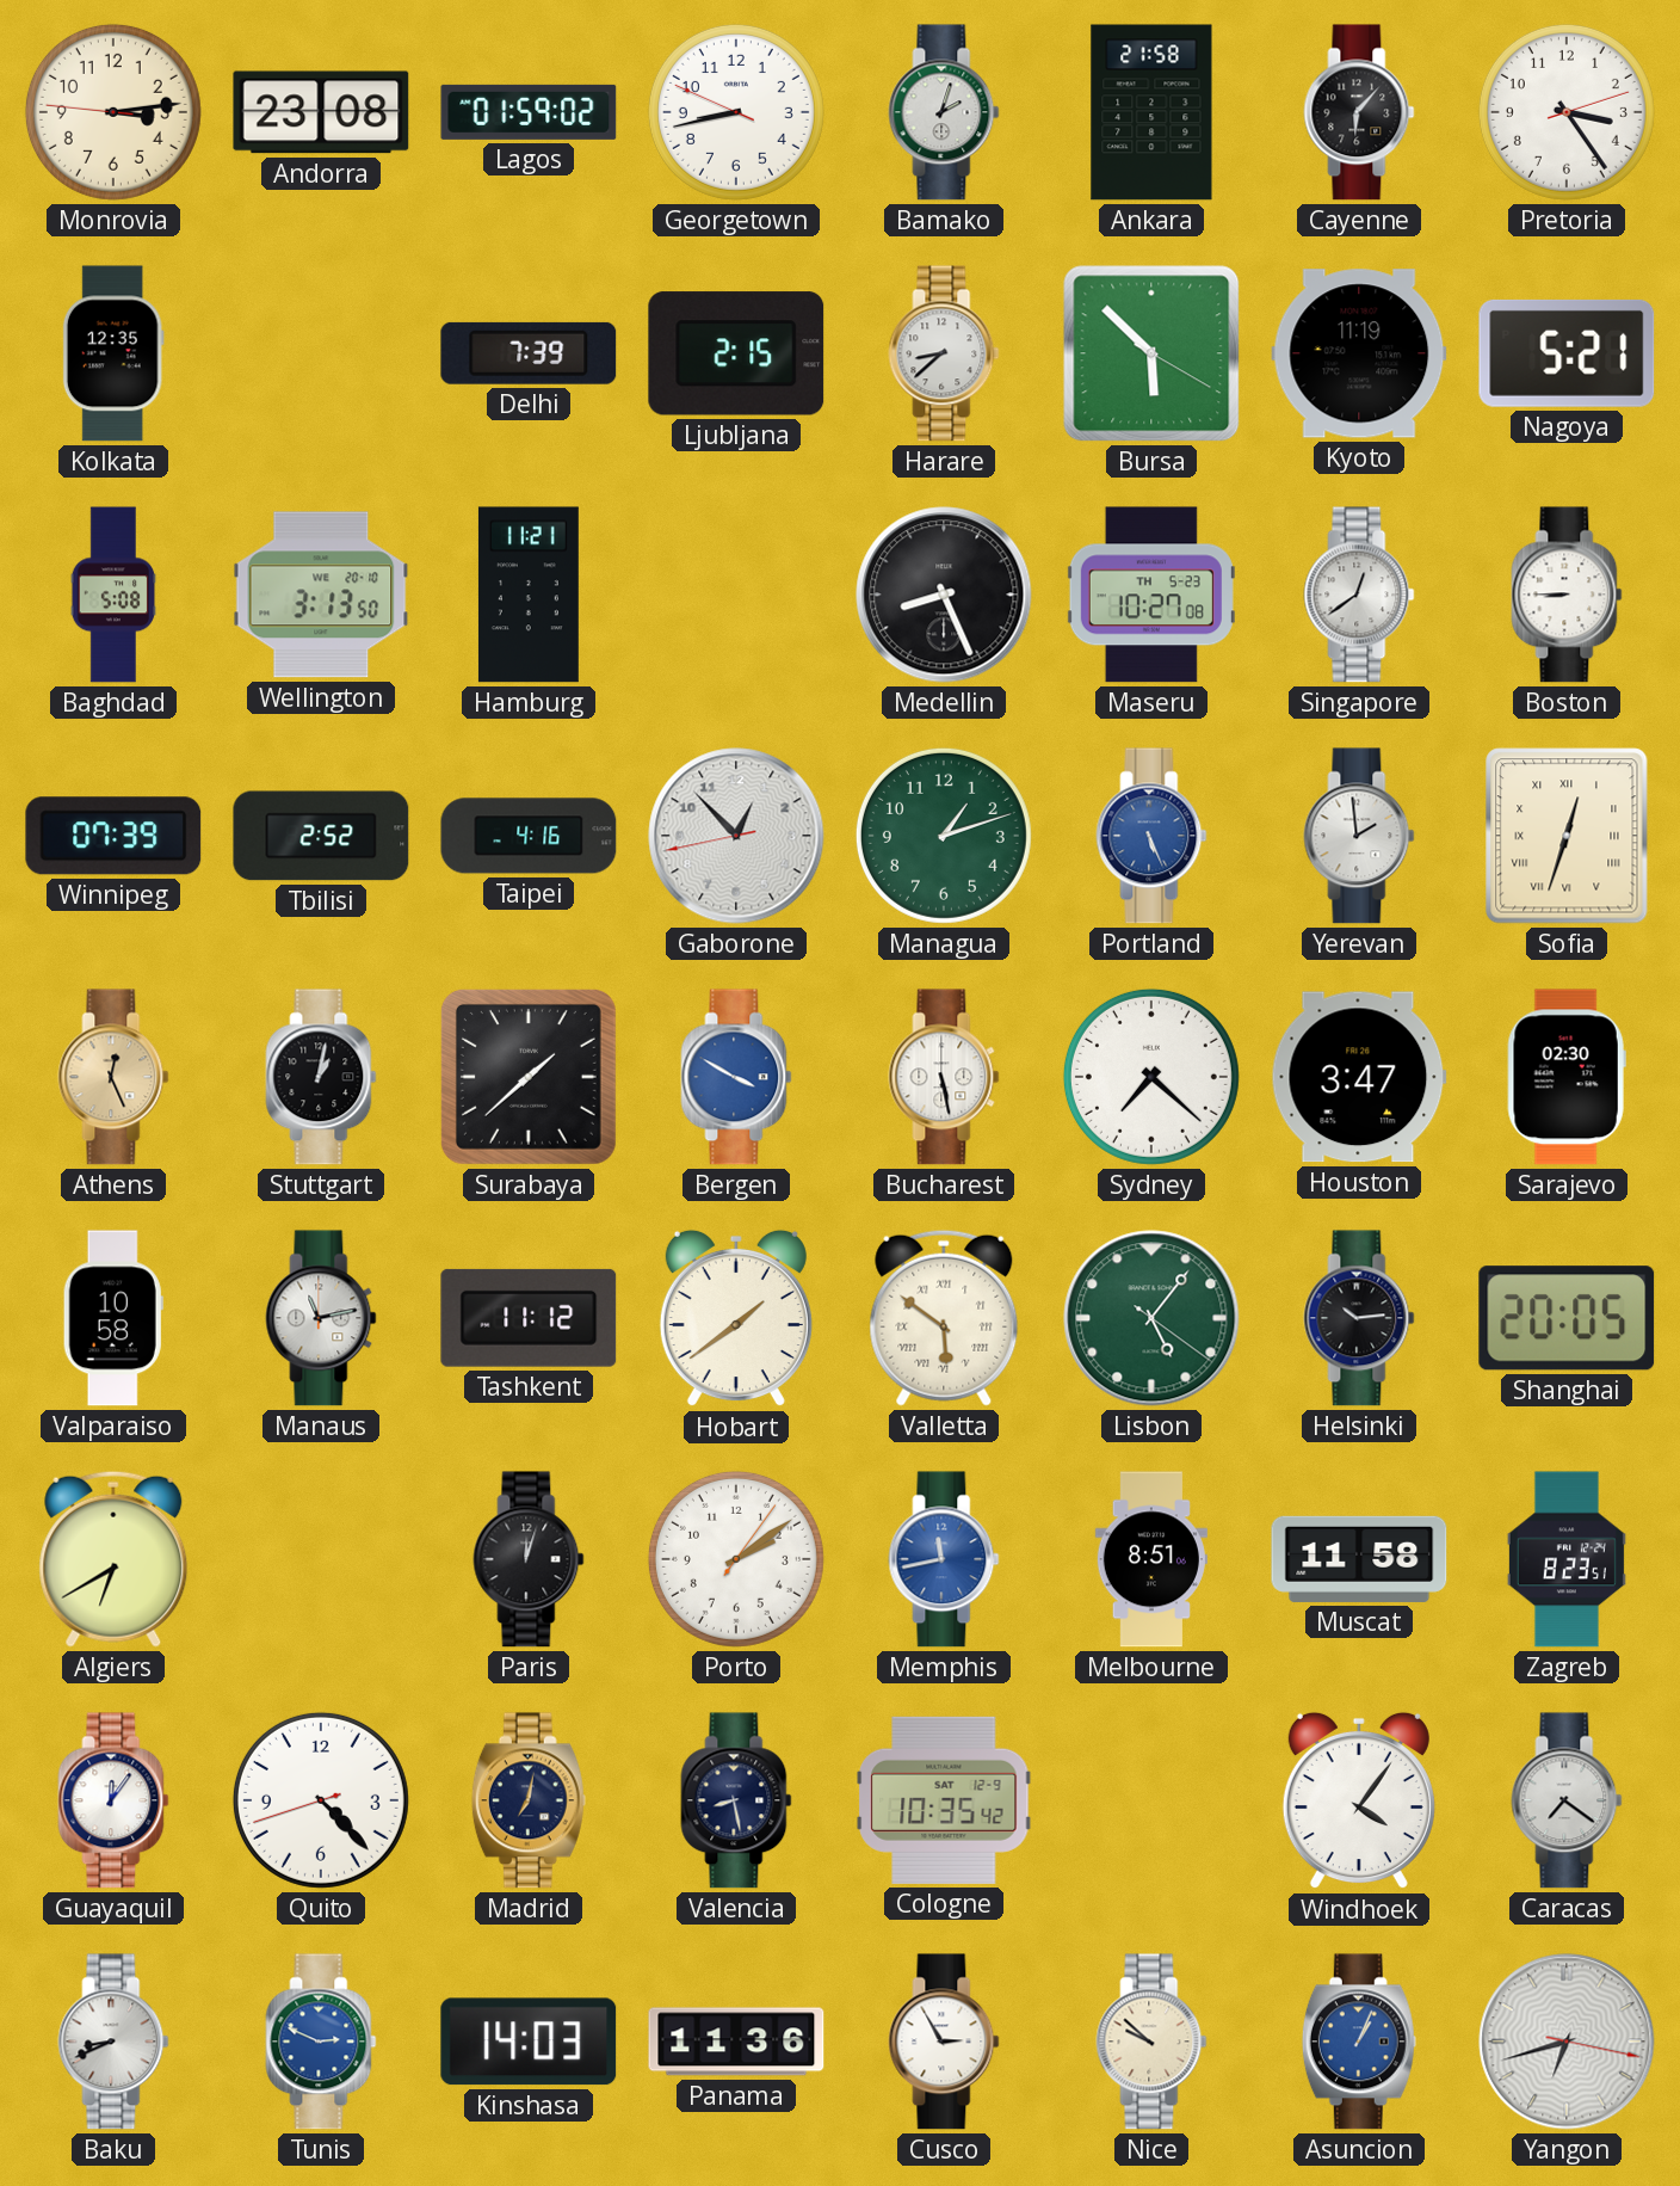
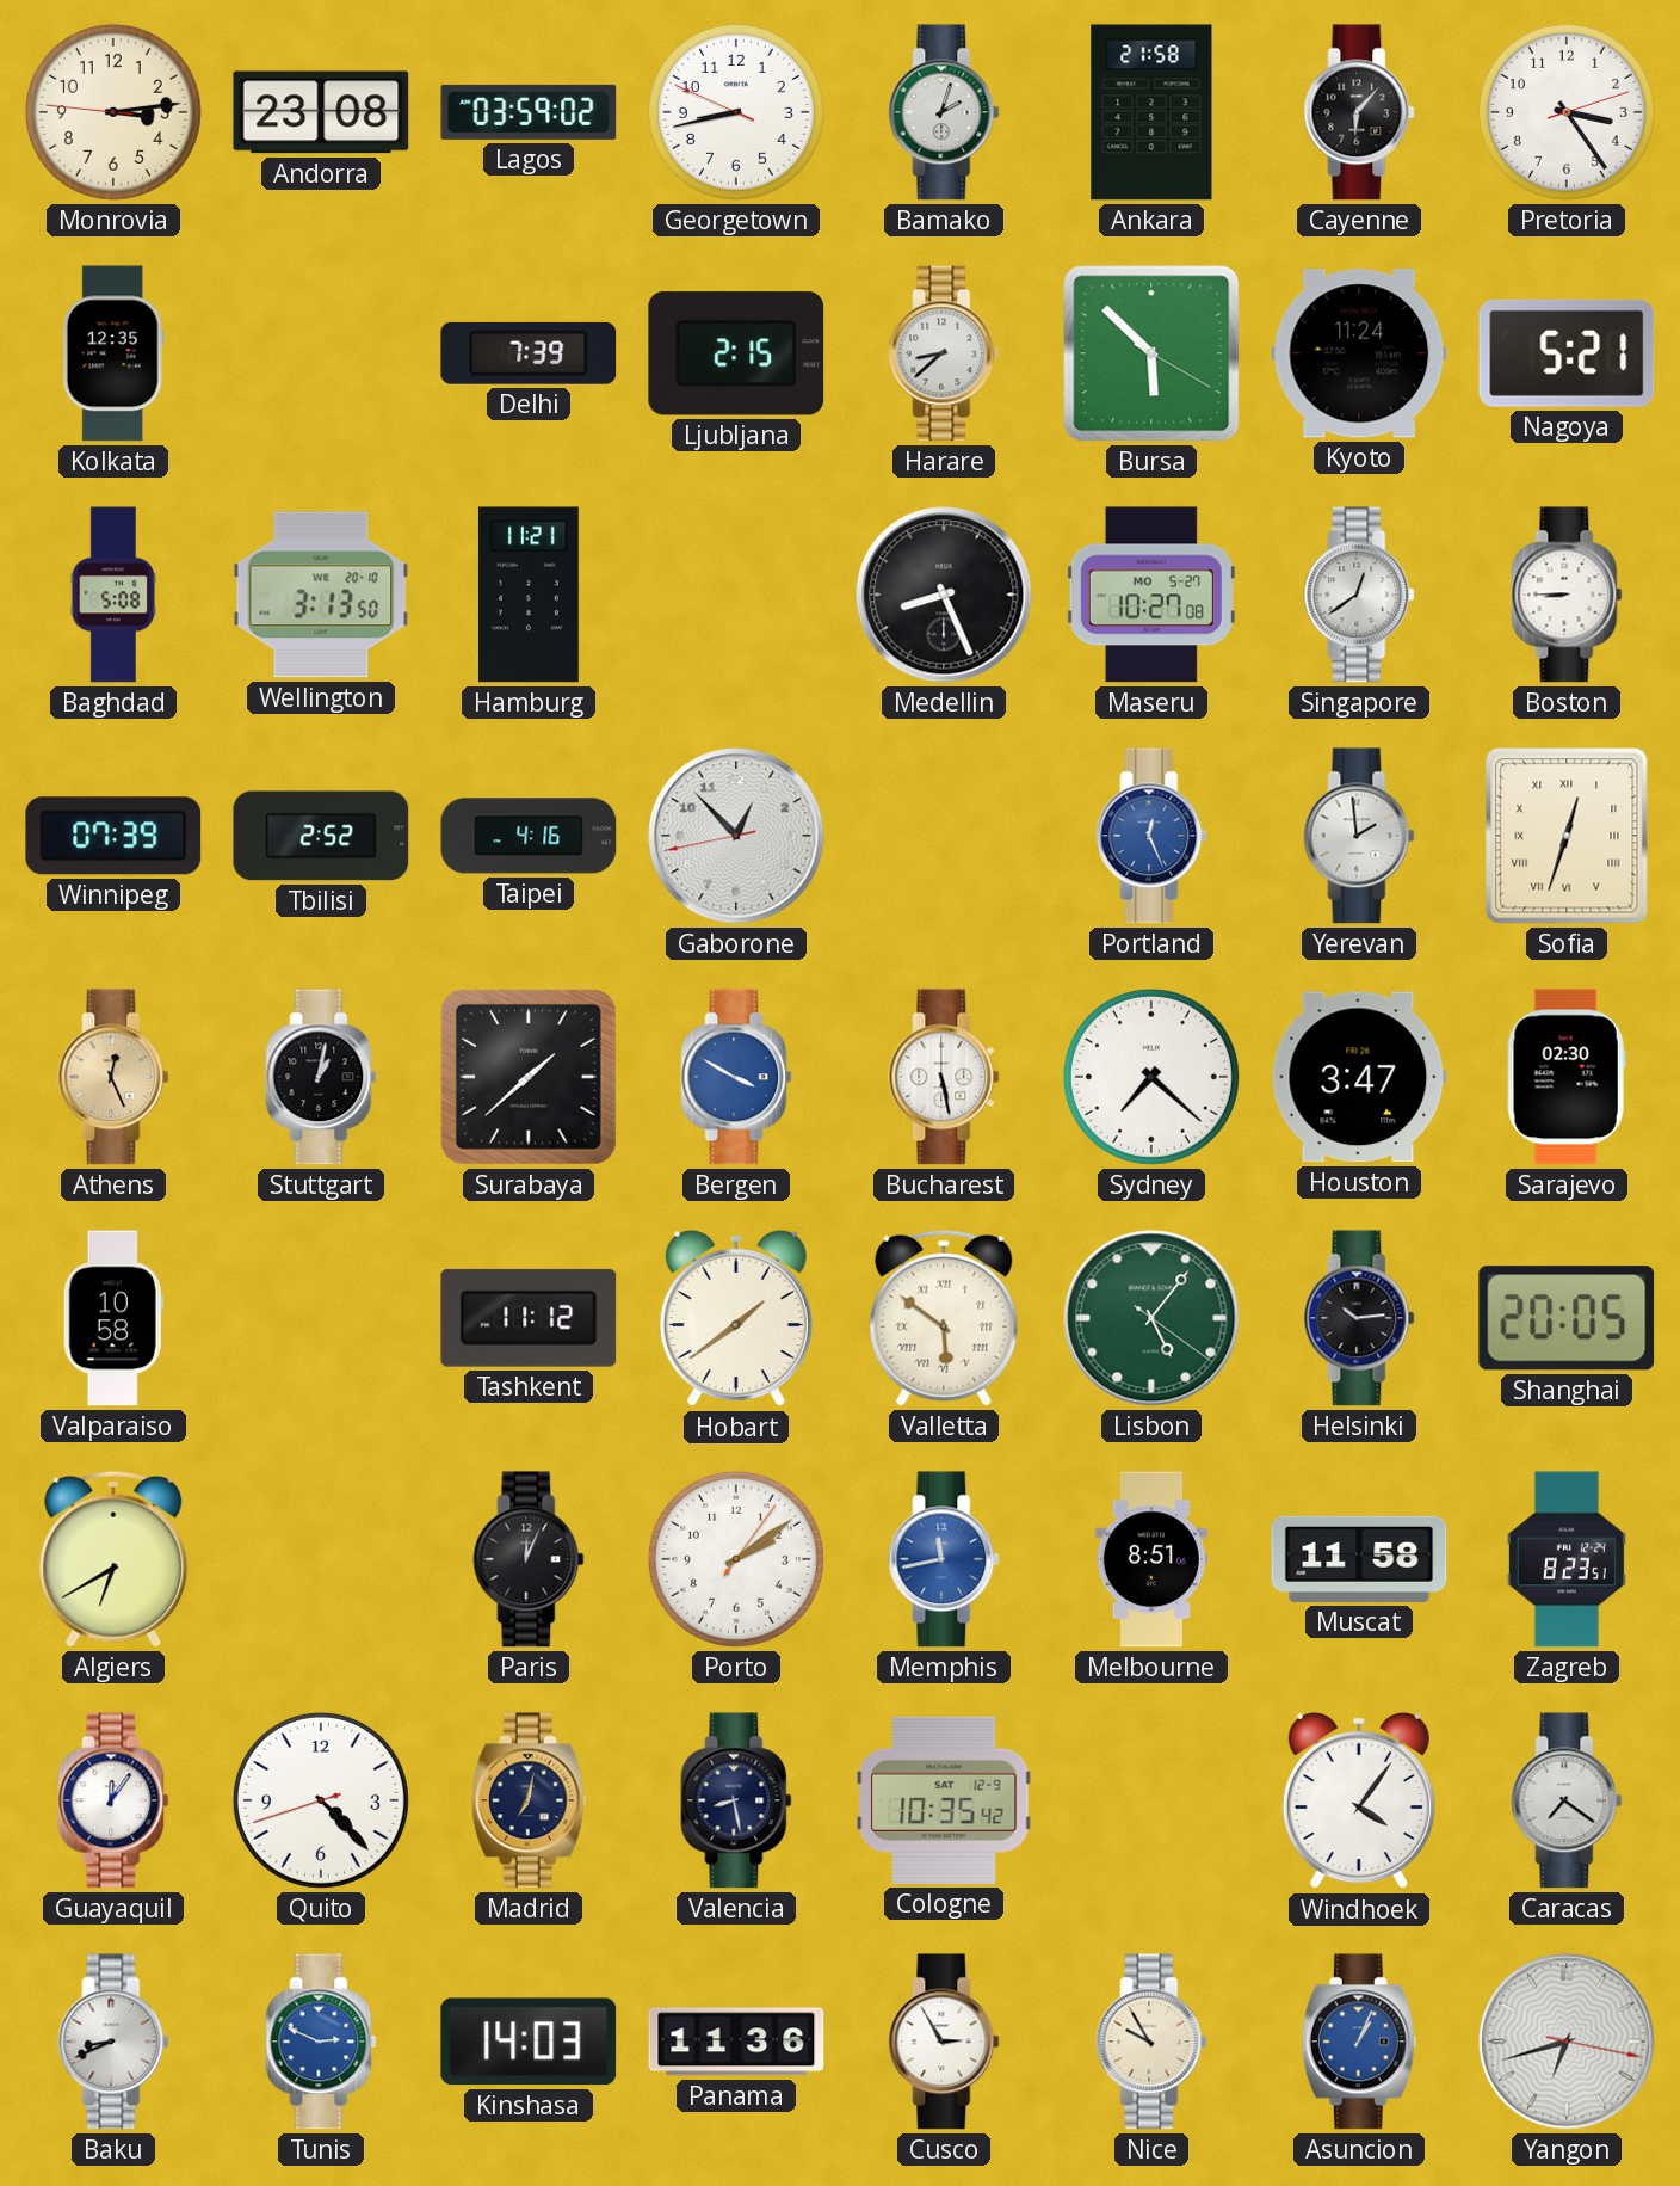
Lagos: 01:59 -> 03:59 (529, 112)
Kyoto: 11:19 -> 11:24 (1359, 353)
Maseru date: TH 5-23 -> MO 5-27 (1151, 595)
Managua: 1:12 -> none (944, 836)
Portland: 5:26 -> 12:26 (1151, 836)
Manaus: 11:13 -> none (321, 1318)
Paris: 12:03 -> 12:04 (529, 1559)
Nice: 9:52 -> 9:55 (1151, 2042)
